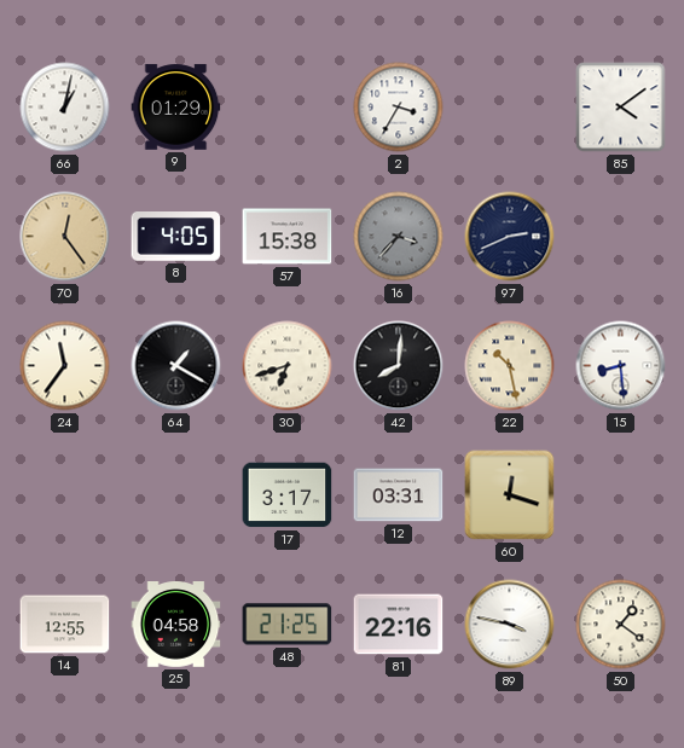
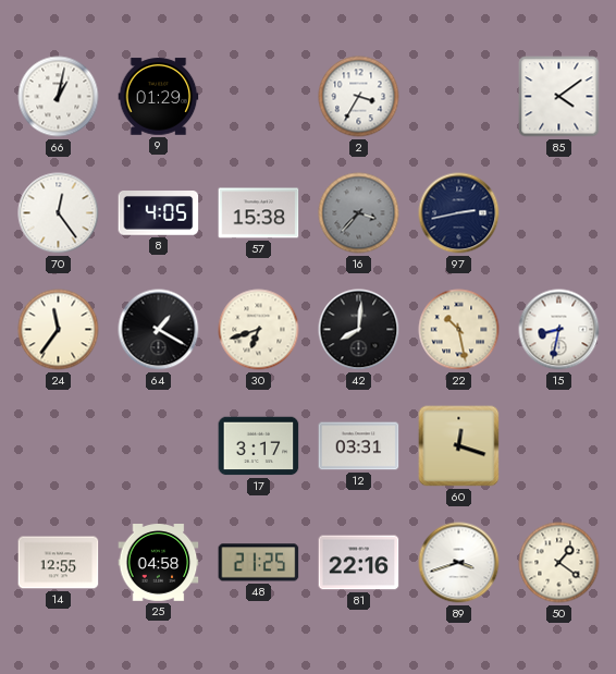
70 dial: champagne -> white (59, 213)
97: 2:41 -> 2:43 (459, 213)
15: 8:29 -> 8:32 (559, 330)
89: 3:47 -> 3:42 (459, 563)
